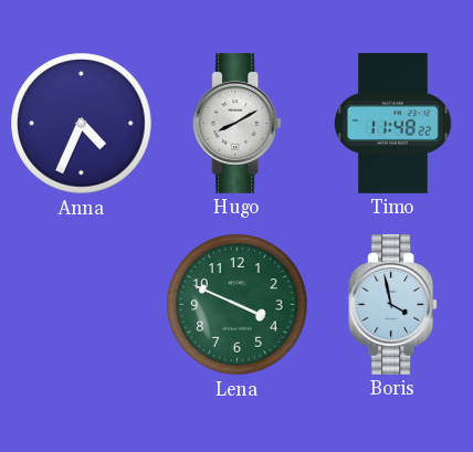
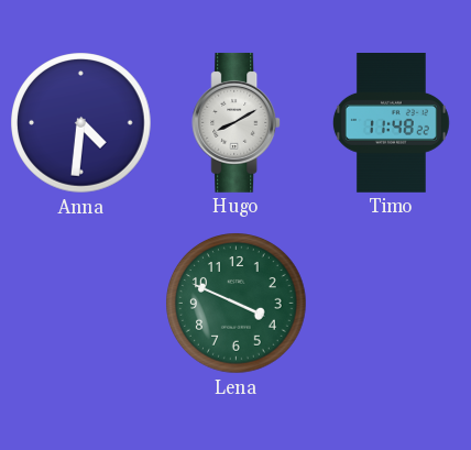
Anna: 4:34 -> 4:31 (81, 123)
Boris: 3:58 -> none (393, 305)
